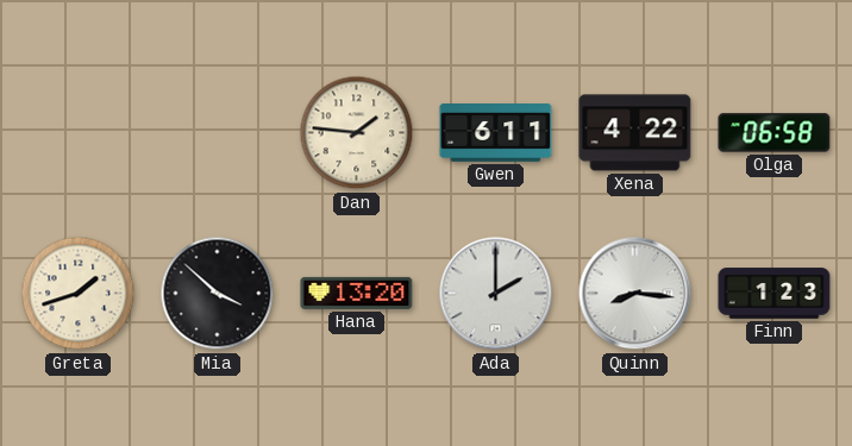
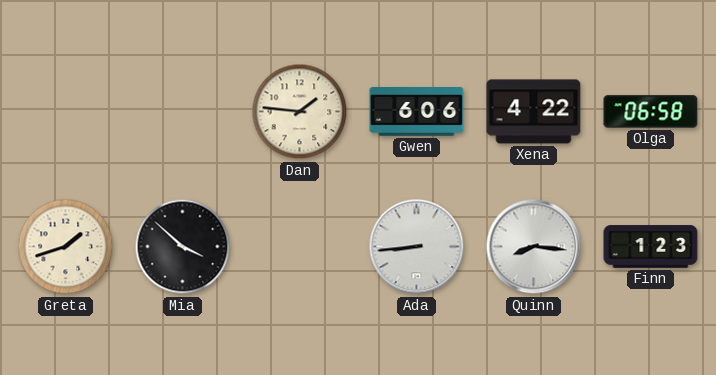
Gwen: 6:11 -> 6:06 (417, 112)
Hana: 13:20 -> none (357, 293)
Ada: 2:00 -> 8:44 (417, 247)
